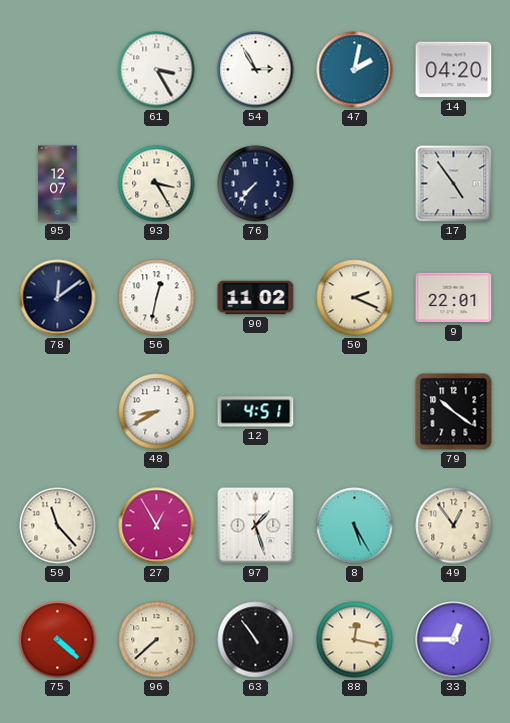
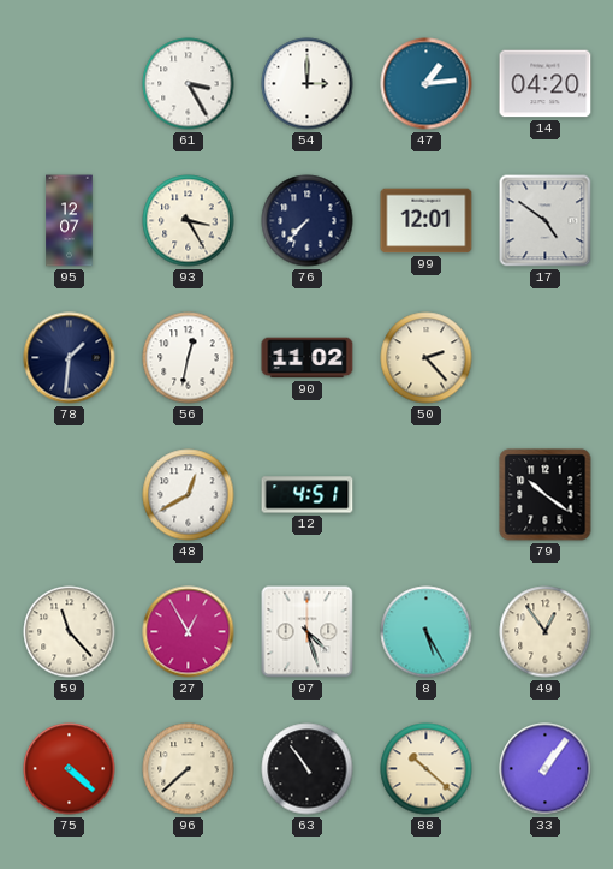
54: 2:55 -> 3:00 (308, 84)
47: 2:02 -> 1:14 (427, 84)
99: none -> 12:01 (427, 221)
17: 4:54 -> 4:51 (546, 221)
78: 12:09 -> 1:31 (70, 358)
50: 2:19 -> 2:23 (427, 358)
9: 22:01 -> none (454, 298)
48: 8:40 -> 12:40 (189, 495)
97: 1:27 -> 4:27 (308, 632)
88: 12:17 -> 10:22 (427, 769)
33: 12:45 -> 1:06 (546, 769)
